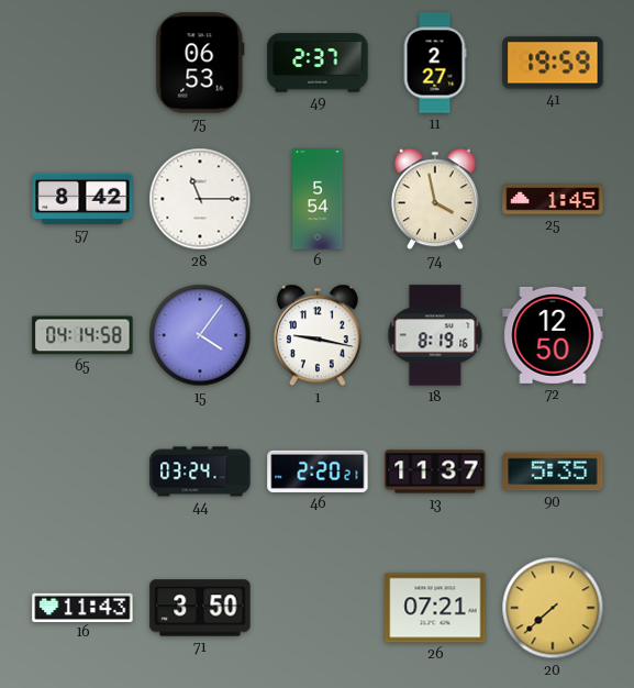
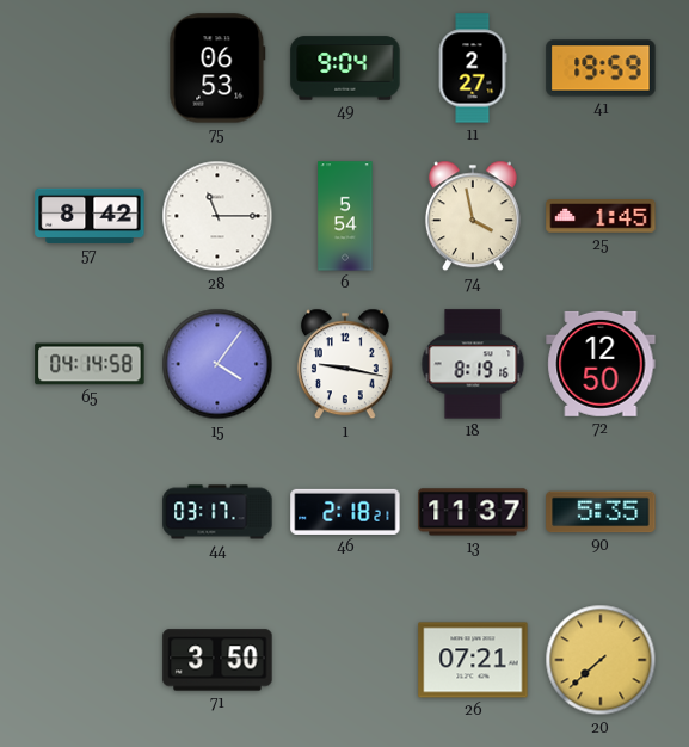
49: 2:37 -> 9:04 (345, 68)
44: 03:24 -> 03:17 (217, 512)
46: 2:20 -> 2:18 (345, 512)
16: 11:43 -> none (82, 607)
